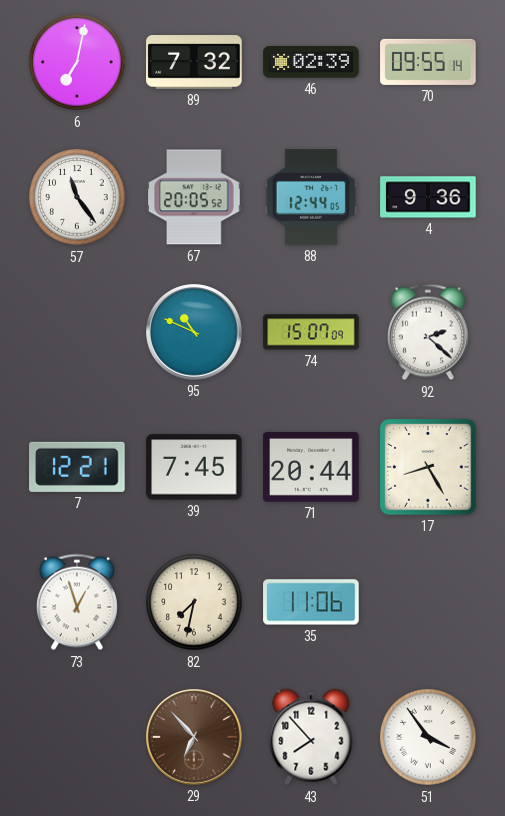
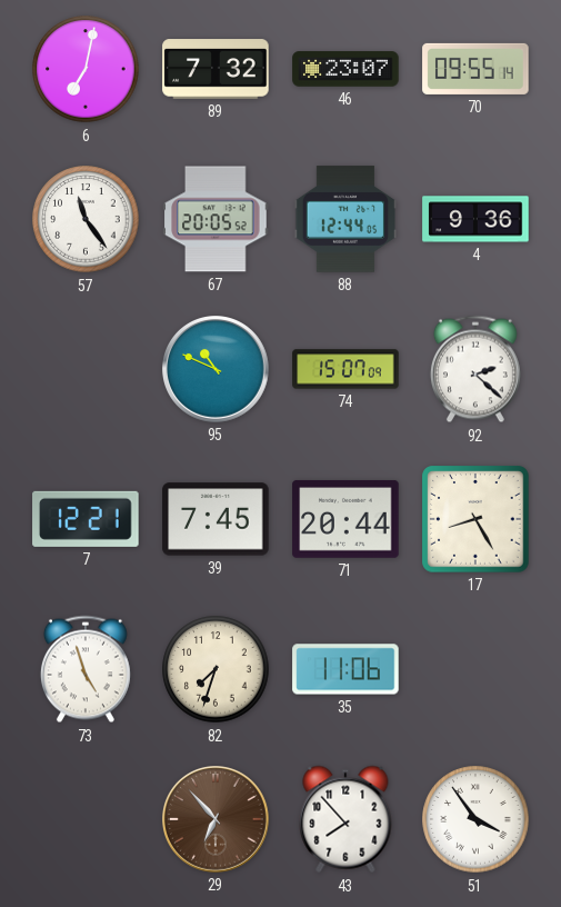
46: 02:39 -> 23:07 (345, 69)
73: 12:57 -> 4:57 (86, 669)
82: 7:32 -> 7:33 (216, 669)
